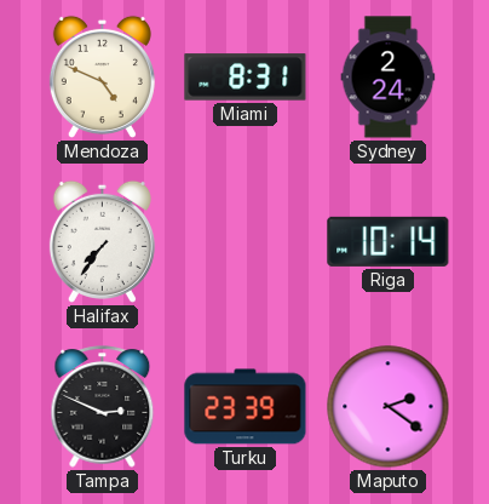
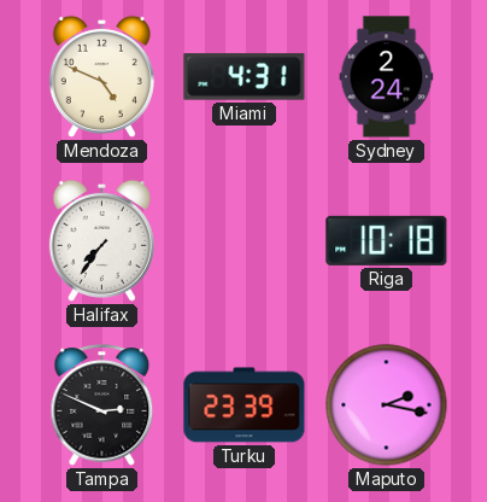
Miami: 8:31 -> 4:31 (245, 77)
Riga: 10:14 -> 10:18 (387, 240)
Maputo: 2:21 -> 2:17 (387, 405)
